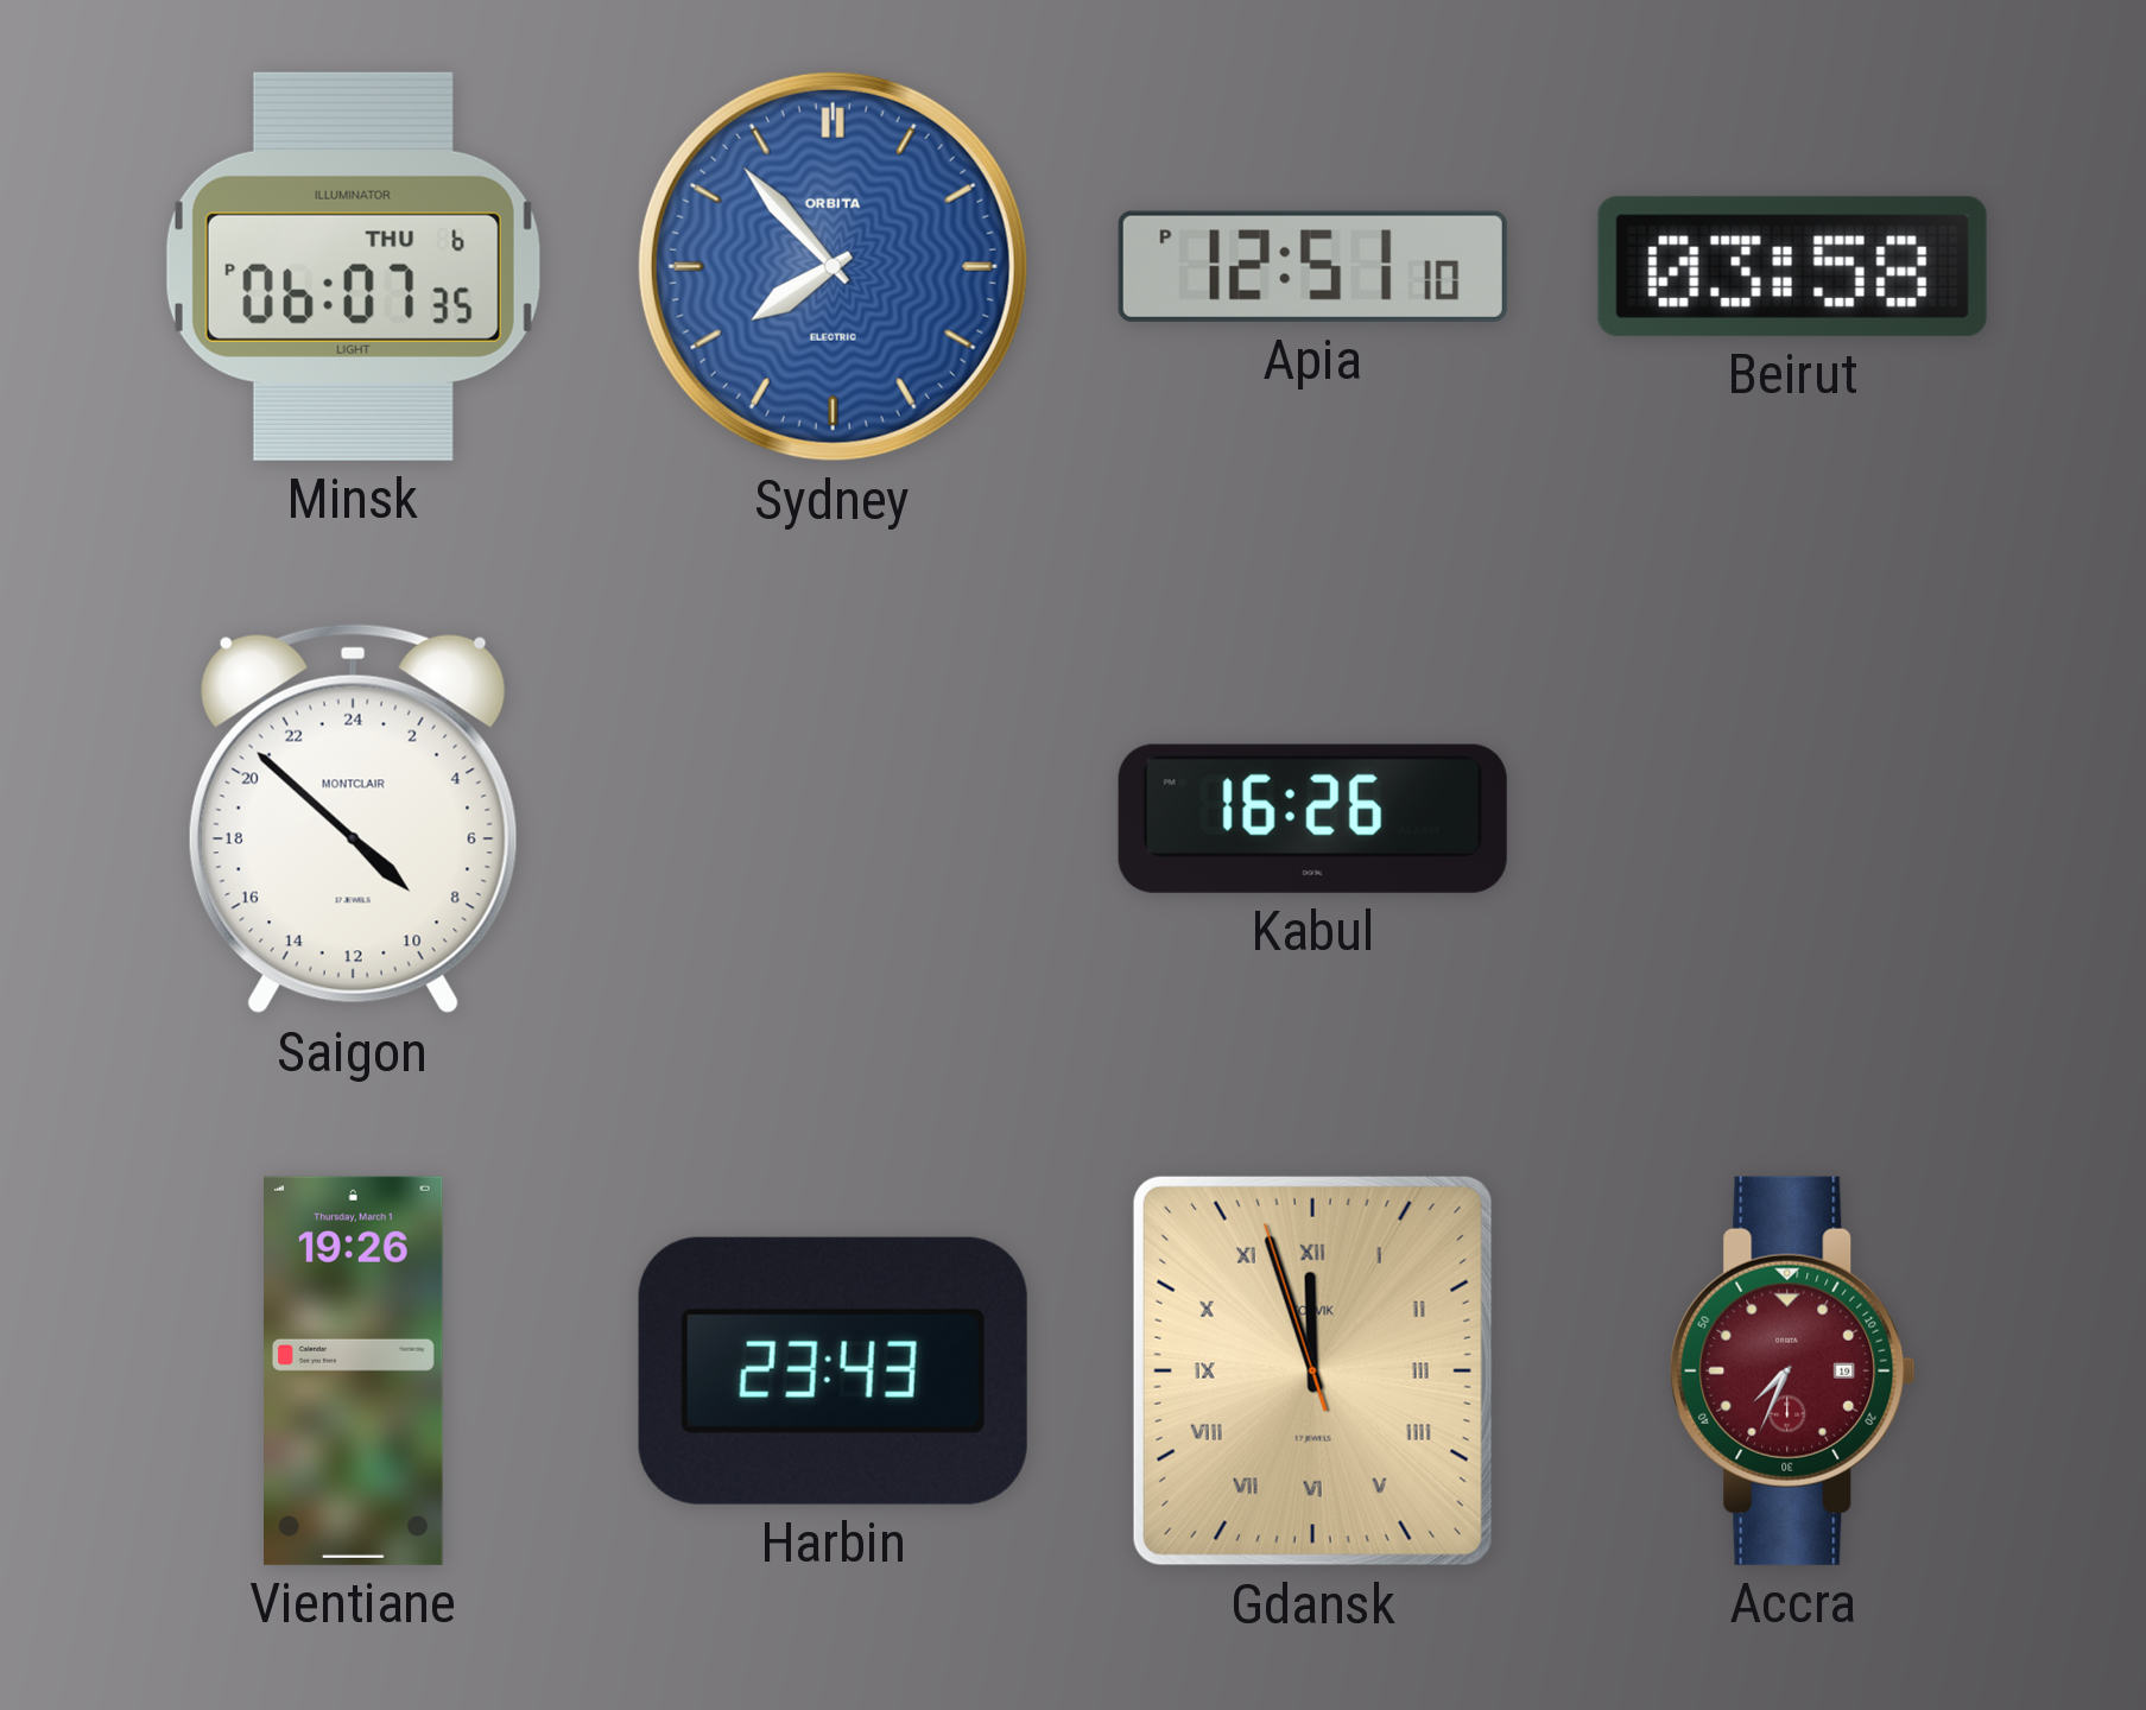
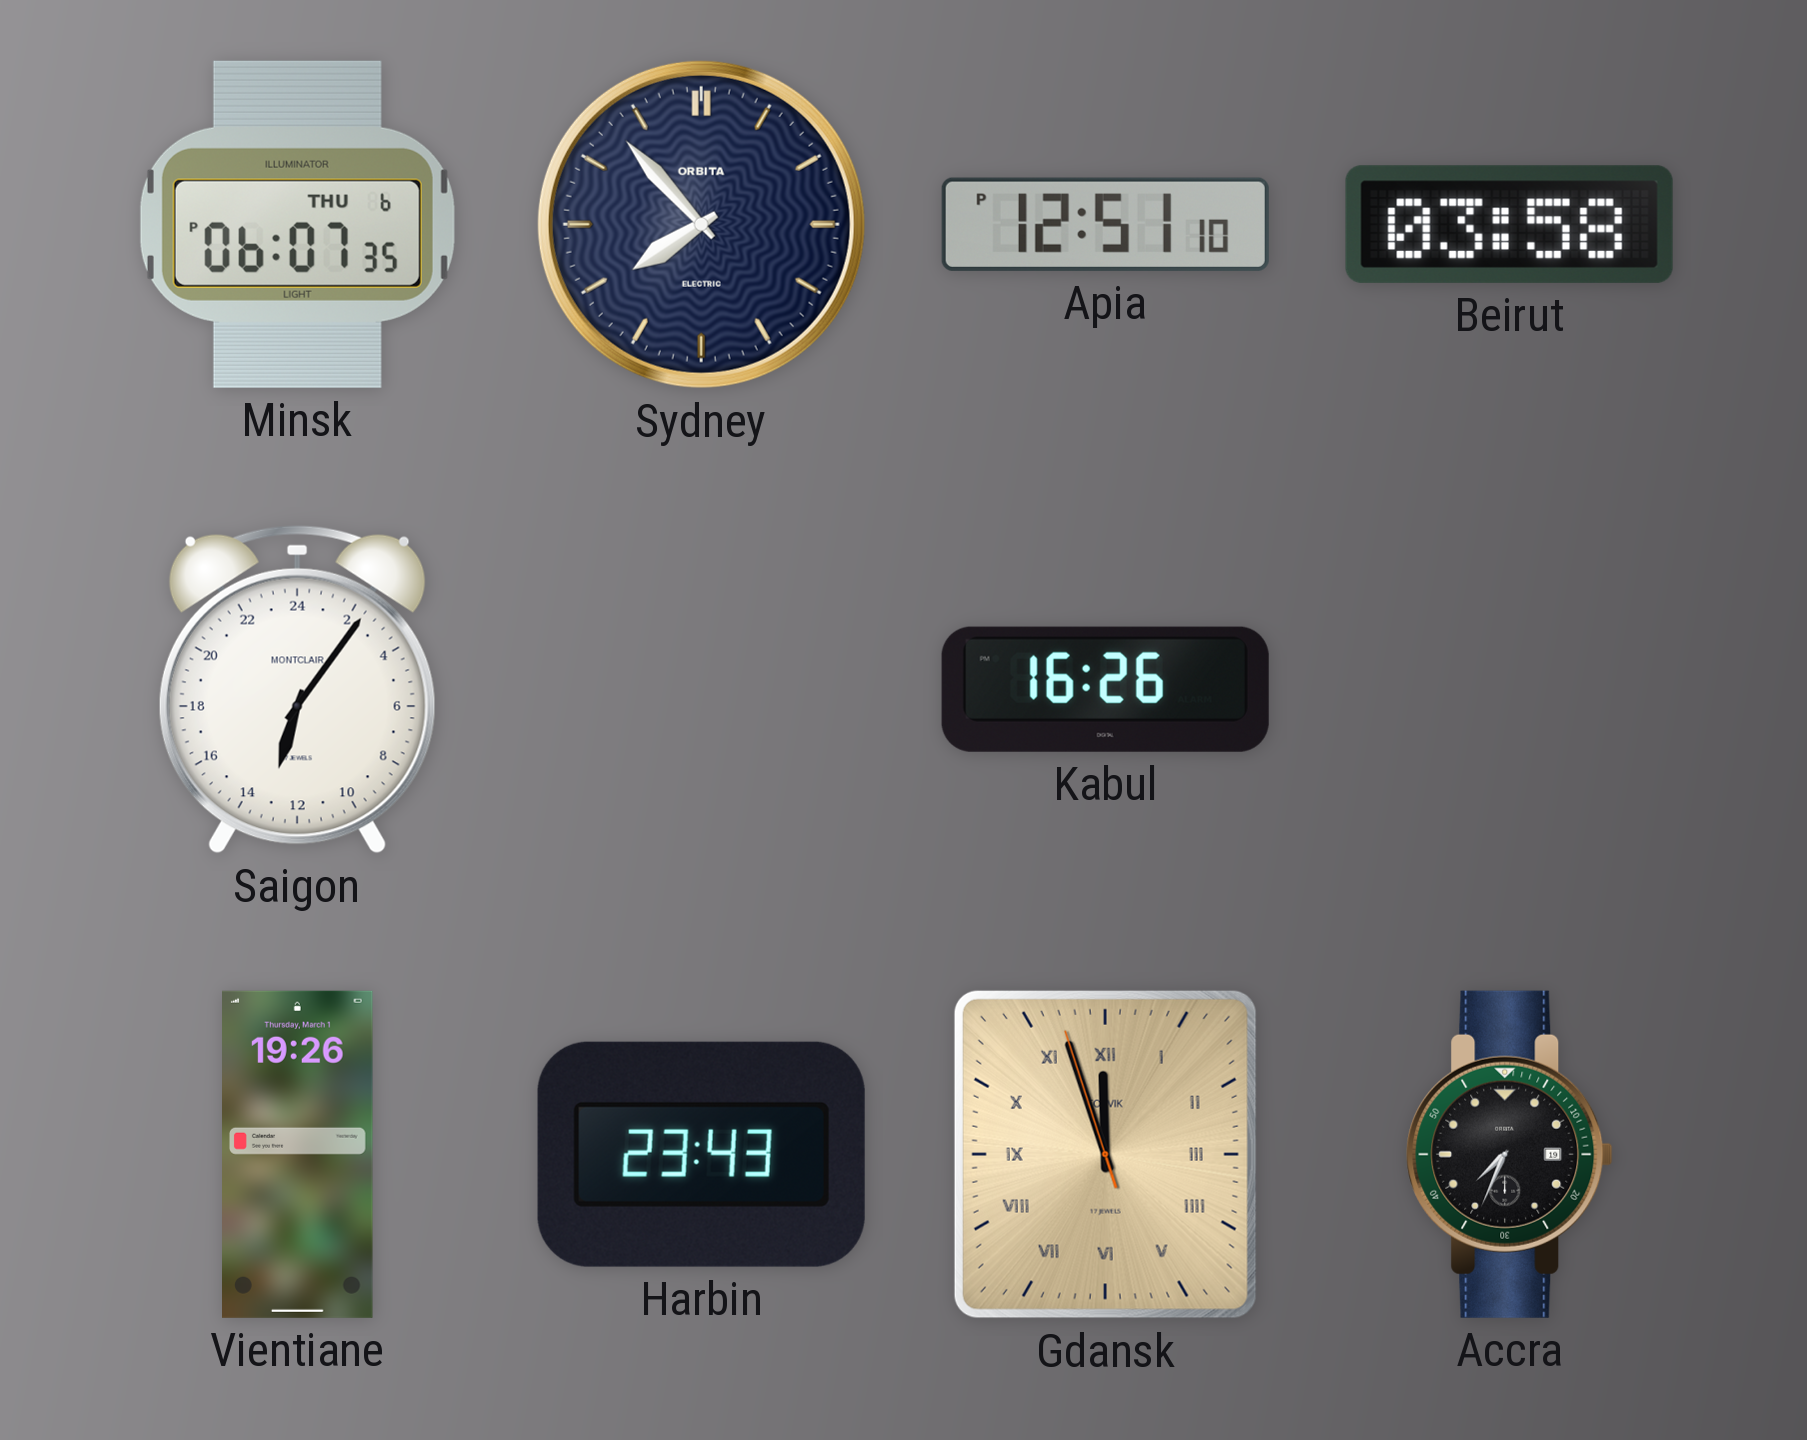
Sydney dial: blue -> navy (701, 224)
Saigon: 8:52 -> 13:06 (297, 689)
Accra dial: burgundy -> black (1510, 1154)
